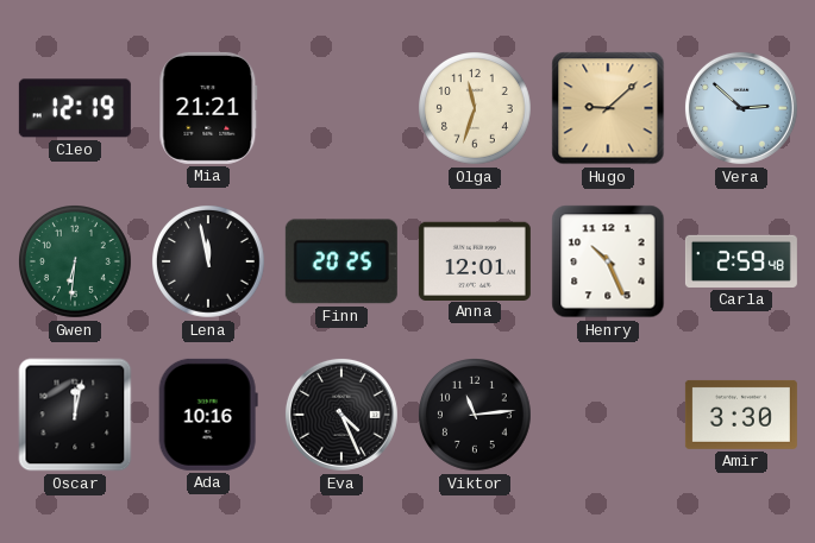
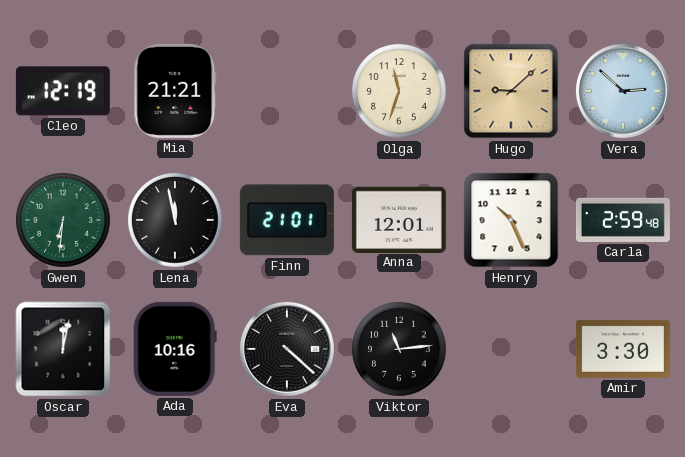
Finn: 20:25 -> 21:01 (287, 220)
Eva: 4:26 -> 4:22 (287, 349)
